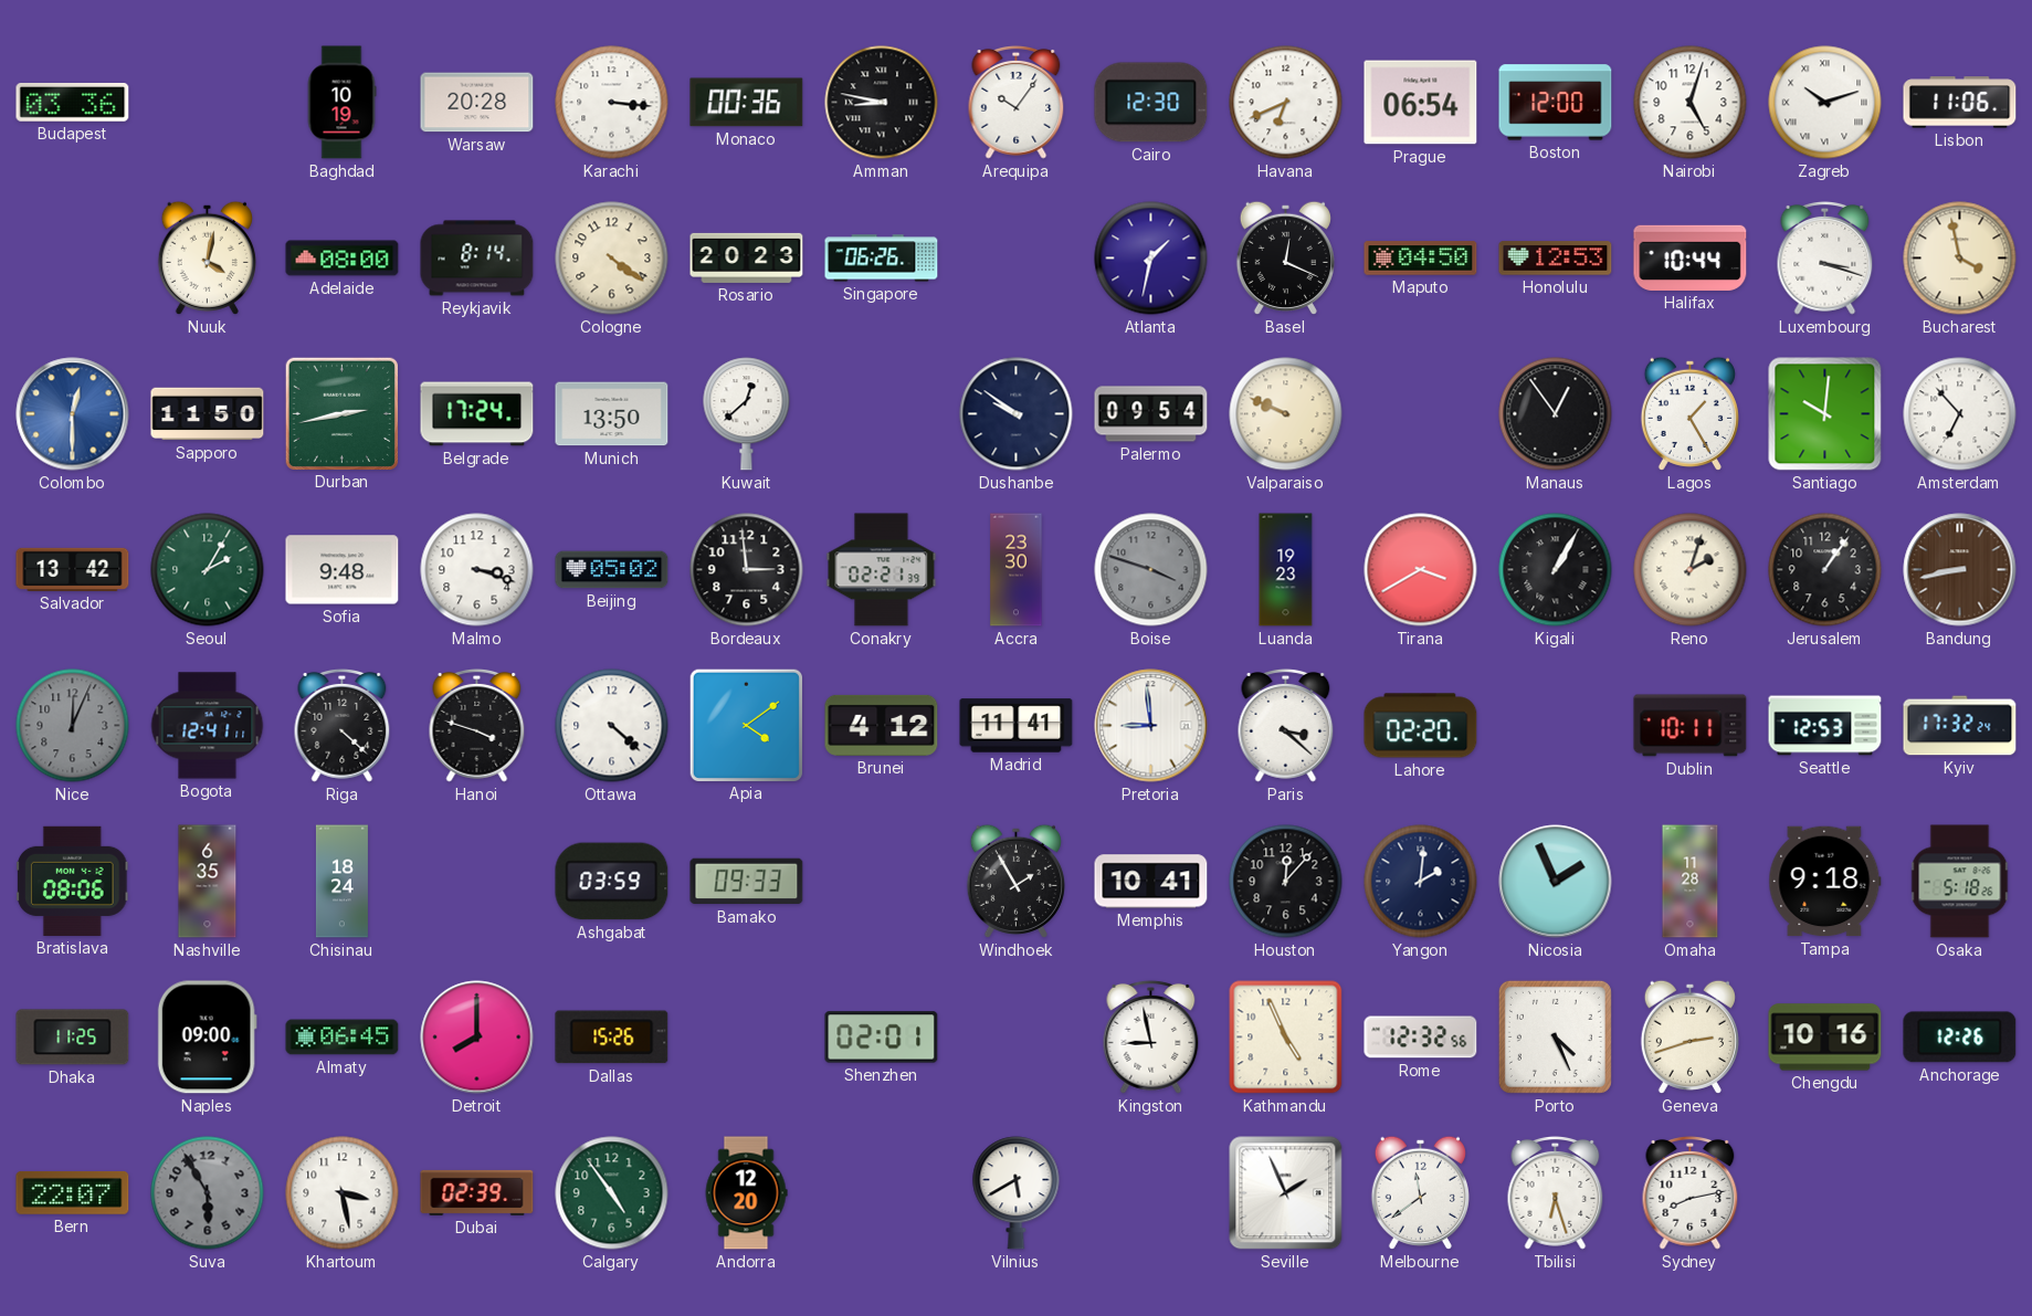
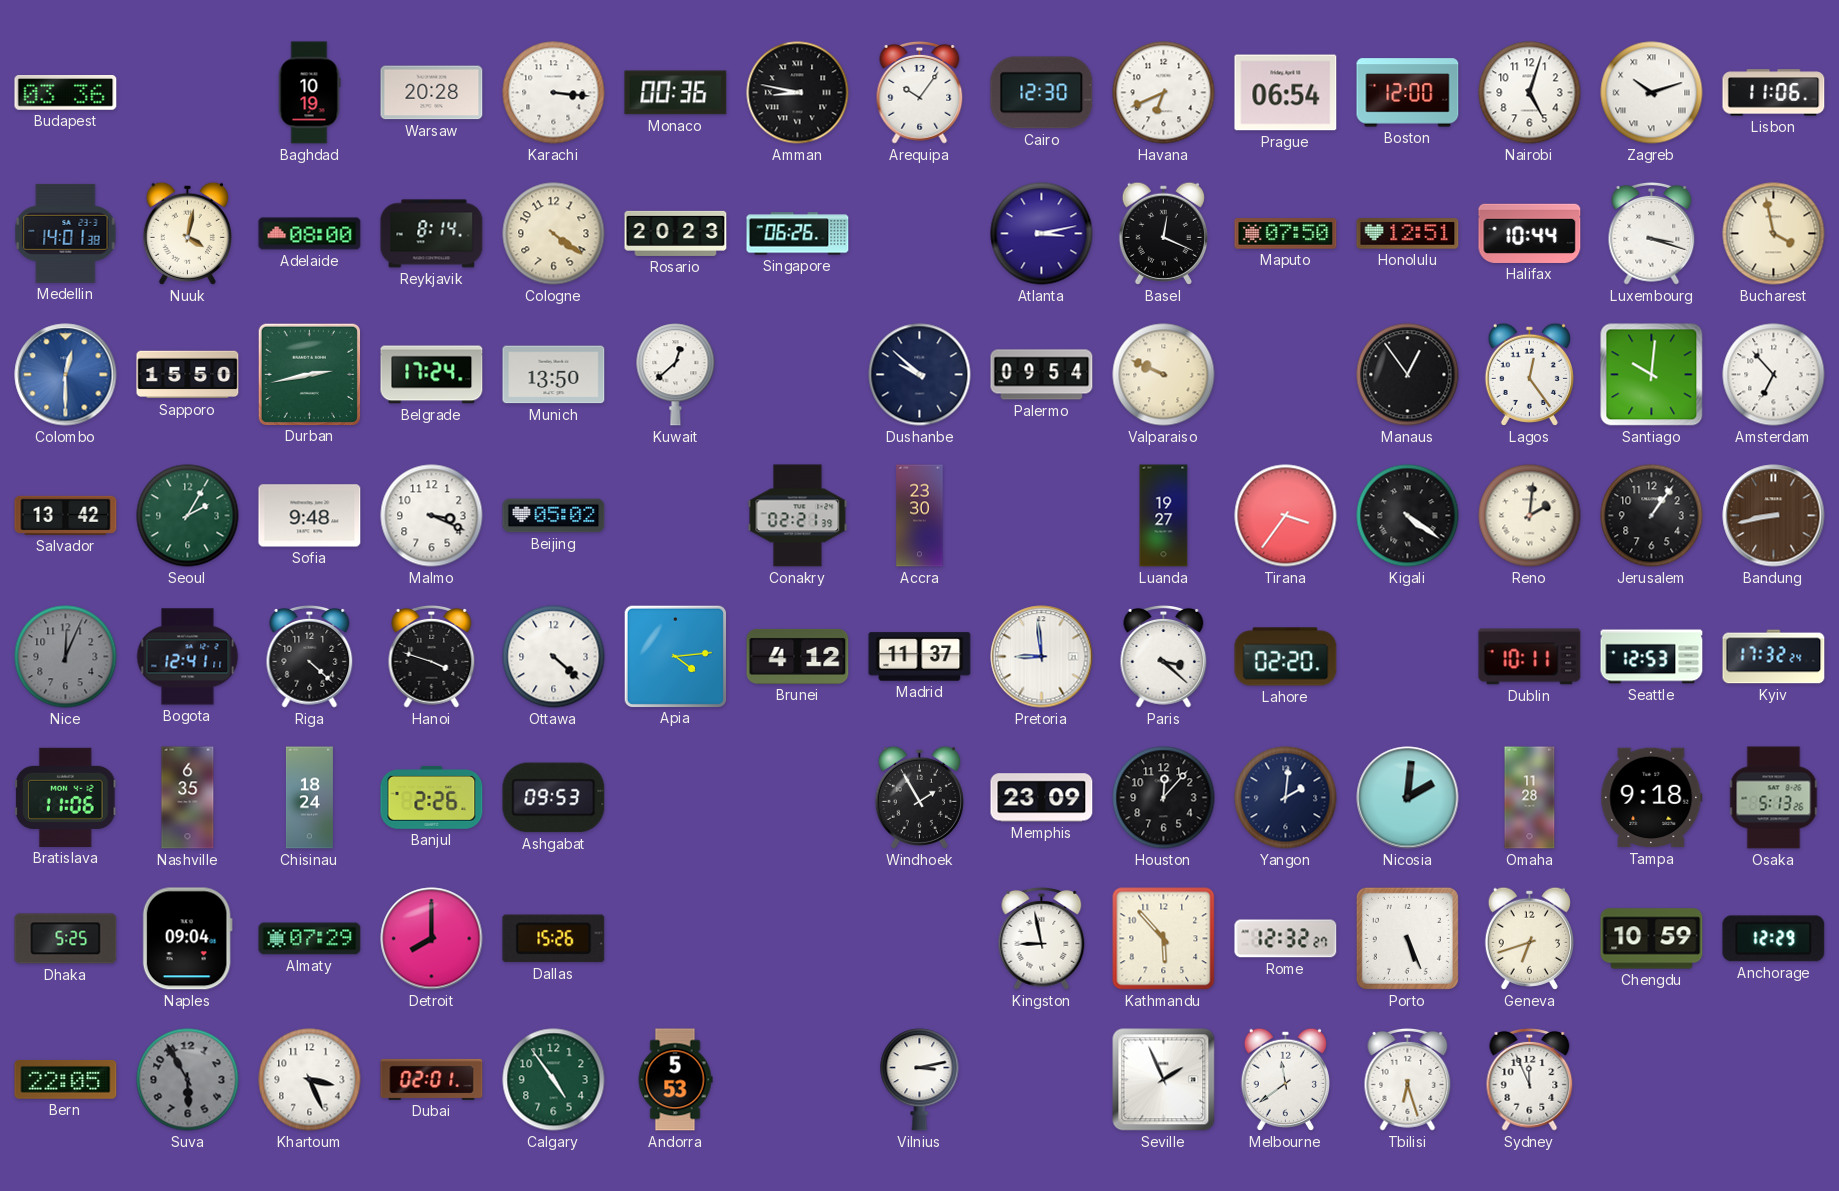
Medellin: none -> 14:01 (66, 233)
Atlanta: 1:32 -> 3:13 (1042, 234)
Maputo: 04:50 -> 07:50 (1286, 234)
Honolulu: 12:53 -> 12:51 (1408, 234)
Sapporo: 11:50 -> 15:50 (188, 375)
Dushanbe: 9:51 -> 9:52 (920, 375)
Lagos: 1:25 -> 12:24 (1529, 374)
Malmo: 3:18 -> 3:19 (432, 516)
Bordeaux: 2:59 -> none (747, 570)
Boise: 3:48 -> none (1151, 570)
Luanda: 19:23 -> 19:27 (1164, 516)
Tirana: 3:40 -> 3:36 (1286, 516)
Kigali: 1:05 -> 4:21 (1408, 516)
Reno: 2:03 -> 2:01 (1530, 516)
Apia: 4:09 -> 4:14 (675, 656)
Madrid: 11:41 -> 11:37 (920, 657)
Bratislava: 08:06 -> 11:06 (66, 797)
Banjul: none -> 2:26 (432, 797)
Ashgabat: 03:59 -> 09:53 (554, 798)
Bamako: 09:33 -> none (747, 882)
Memphis: 10:41 -> 23:09 (1042, 798)
Nicosia: 1:56 -> 2:01 (1408, 798)
Osaka: 5:18 -> 5:13 (1774, 798)
Dhaka: 11:25 -> 5:25 (66, 939)
Naples: 09:00 -> 09:04 (187, 939)
Almaty: 06:45 -> 07:29 (310, 939)
Shenzhen: 02:01 -> none (882, 1038)
Kathmandu: 4:56 -> 5:53 (1164, 939)
Rome: 12:32:56 -> 12:32:27 (1286, 939)
Porto: 4:26 -> 5:26 (1407, 938)
Geneva: 2:42 -> 6:42 (1529, 938)
Chengdu: 10:16 -> 10:59 (1652, 939)
Anchorage: 12:26 -> 12:29 (1774, 939)
Bern: 22:07 -> 22:05 (66, 1079)
Khartoum: 3:28 -> 3:26 (310, 1080)
Dubai: 02:39 -> 02:01 (432, 1079)
Andorra: 12:20 -> 5:53 (675, 1080)
Vilnius: 5:40 -> 3:13 (920, 1080)
Sydney: 8:13 -> 11:56 (1530, 1079)
